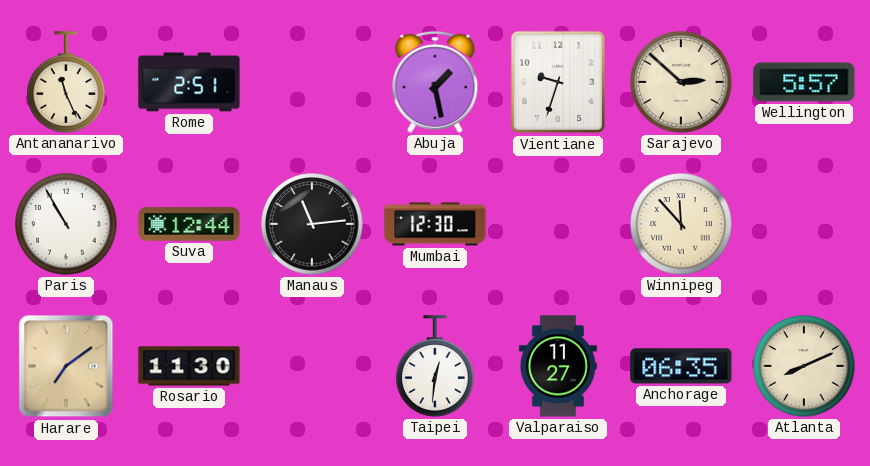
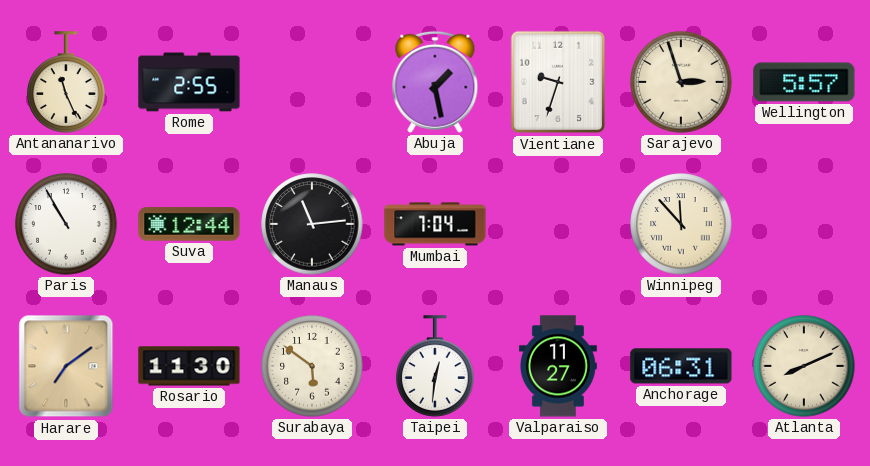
Rome: 2:51 -> 2:55 (189, 82)
Sarajevo: 2:52 -> 2:57 (681, 82)
Mumbai: 12:30 -> 7:04 (435, 224)
Surabaya: none -> 5:51 (312, 366)
Anchorage: 06:35 -> 06:31 (681, 366)
